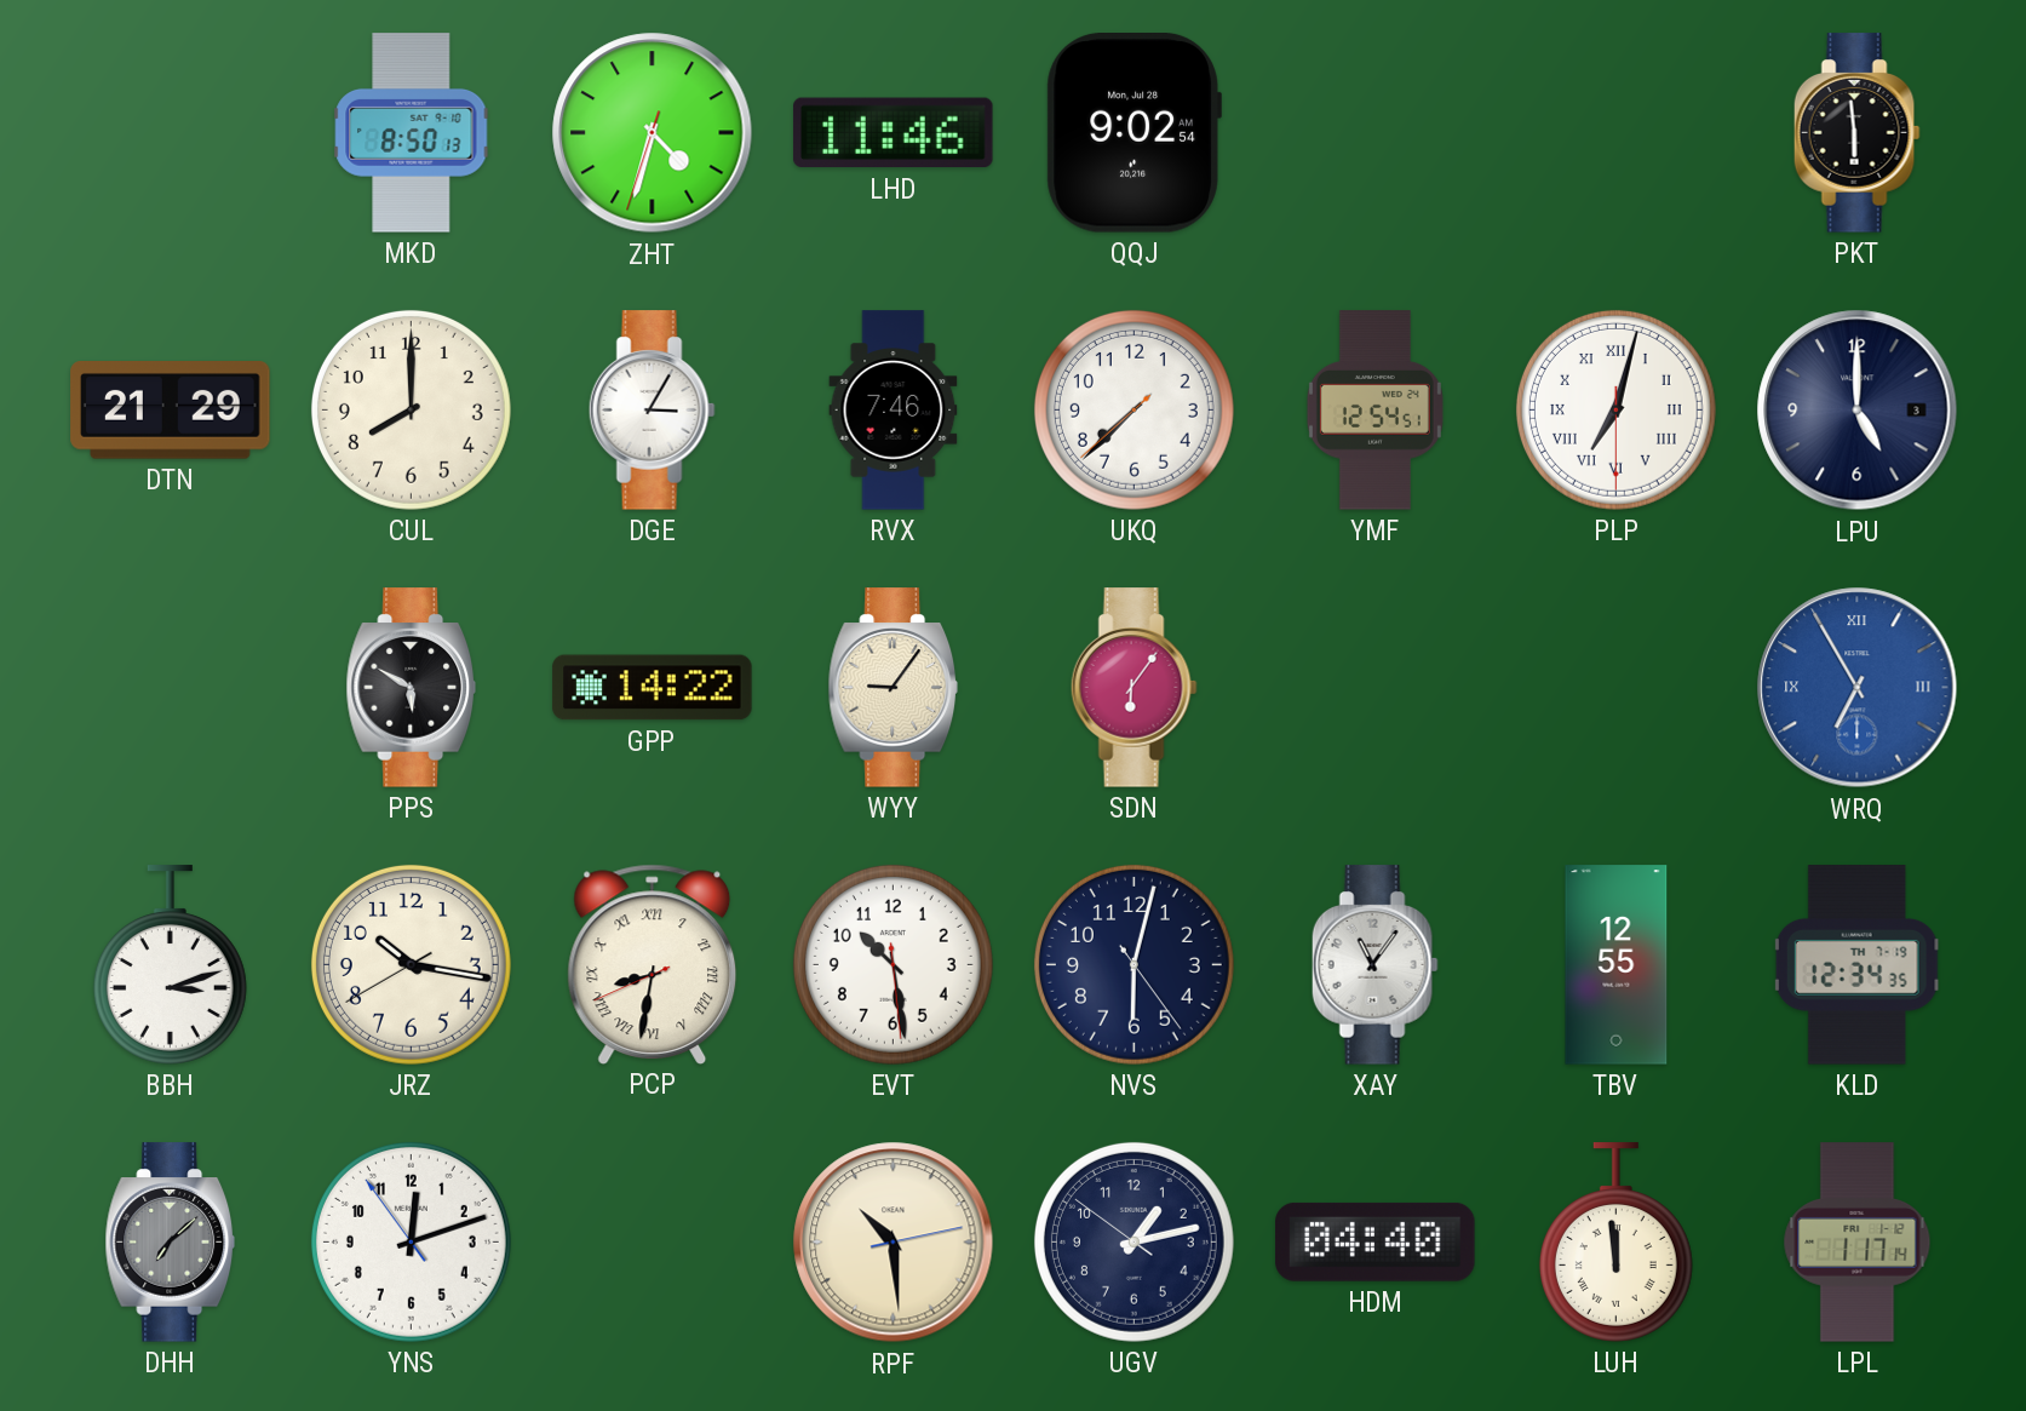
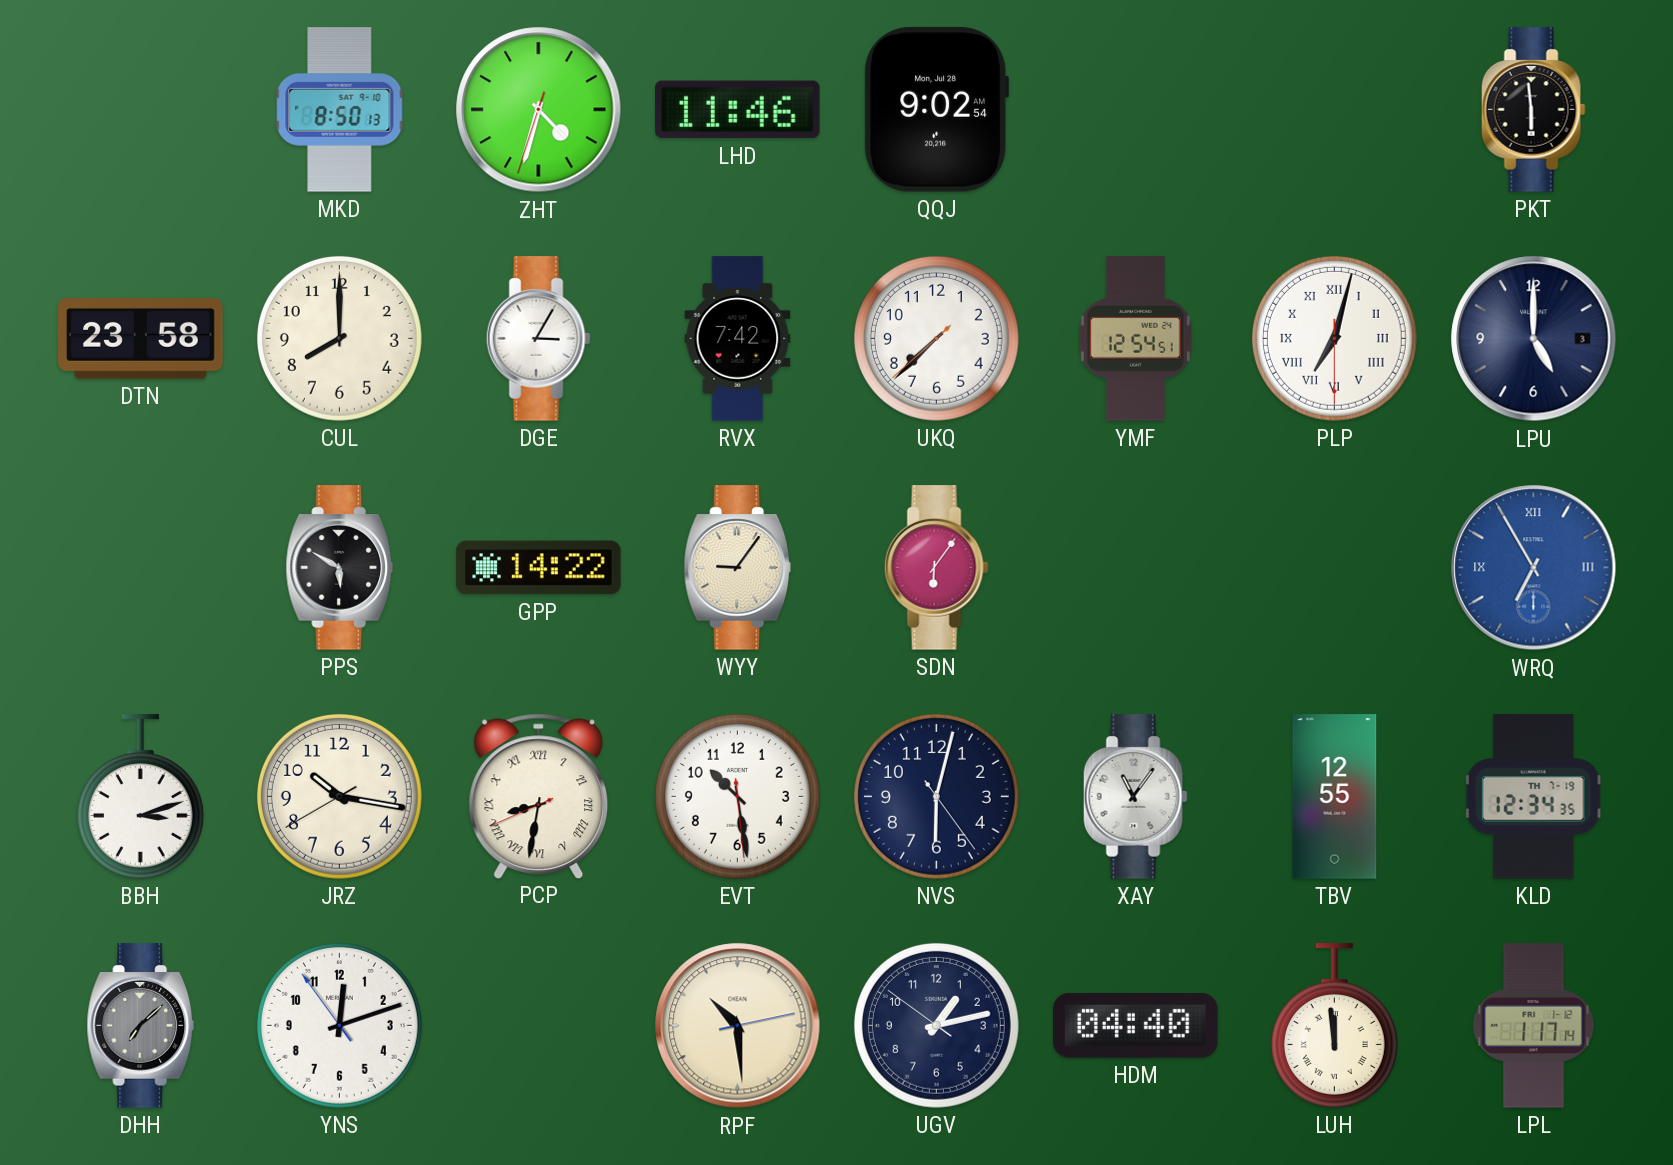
DTN: 21:29 -> 23:58 (141, 339)
RVX: 7:46 -> 7:42 (738, 339)
